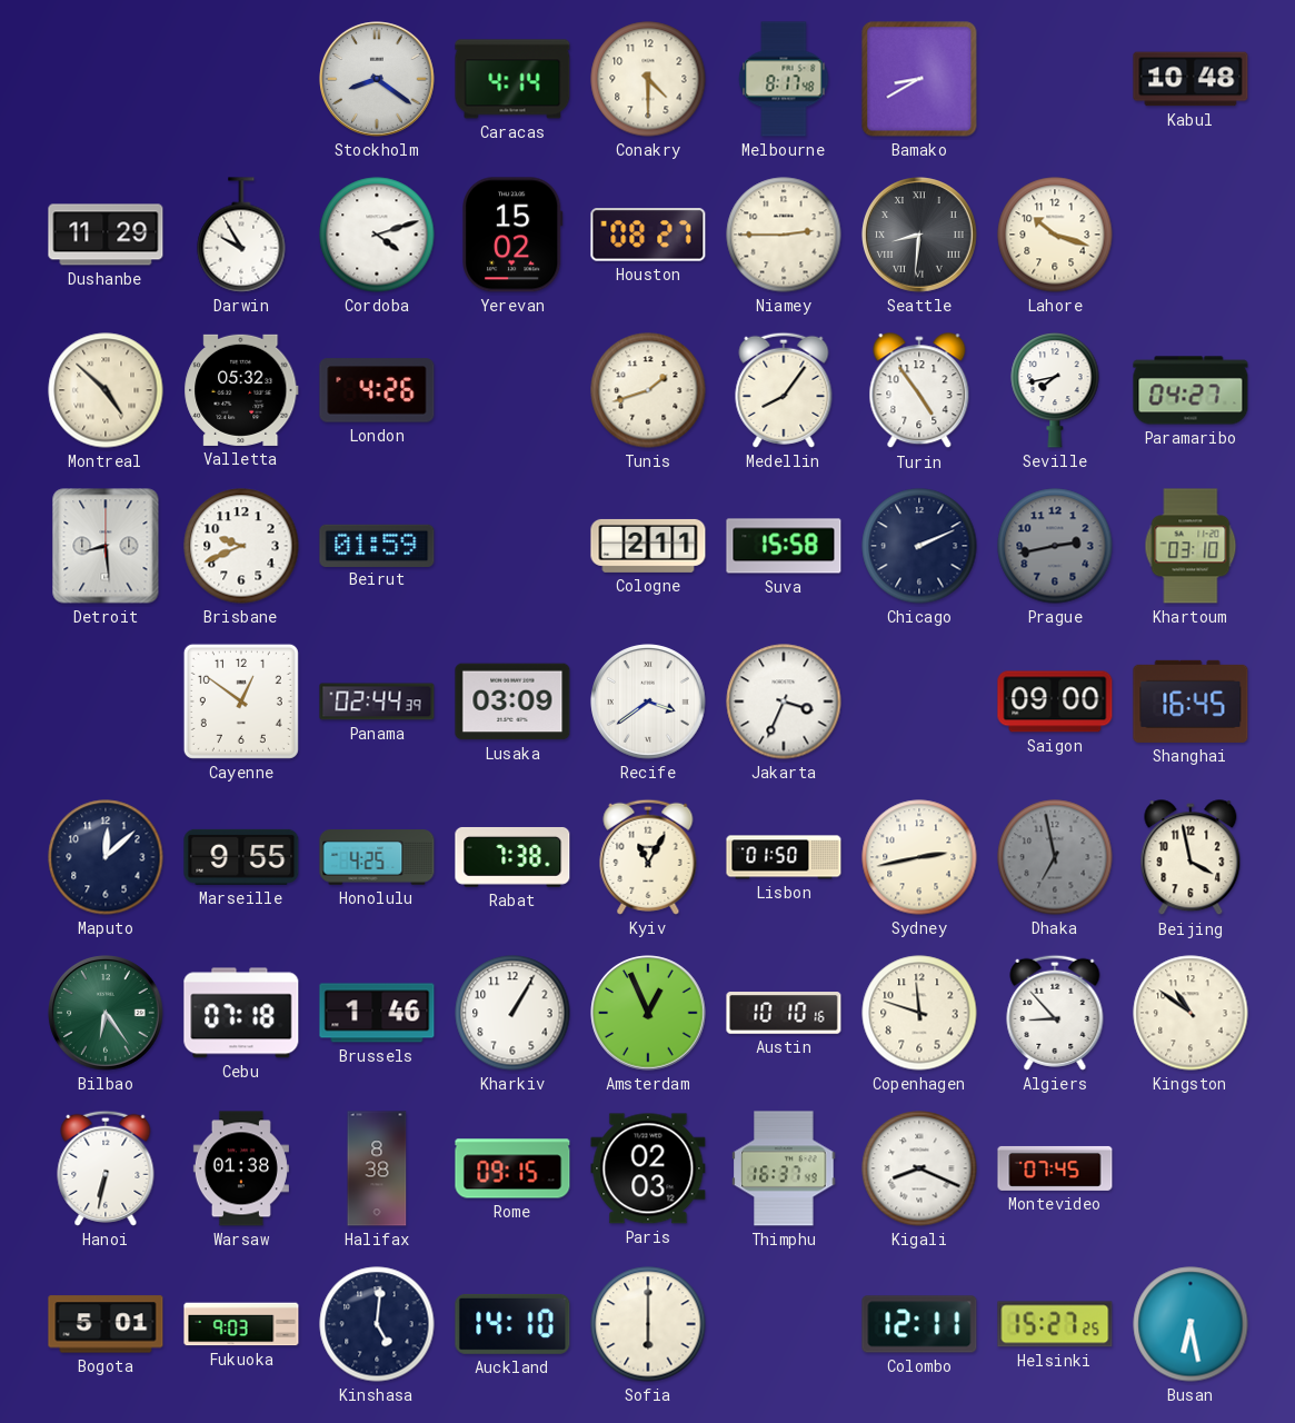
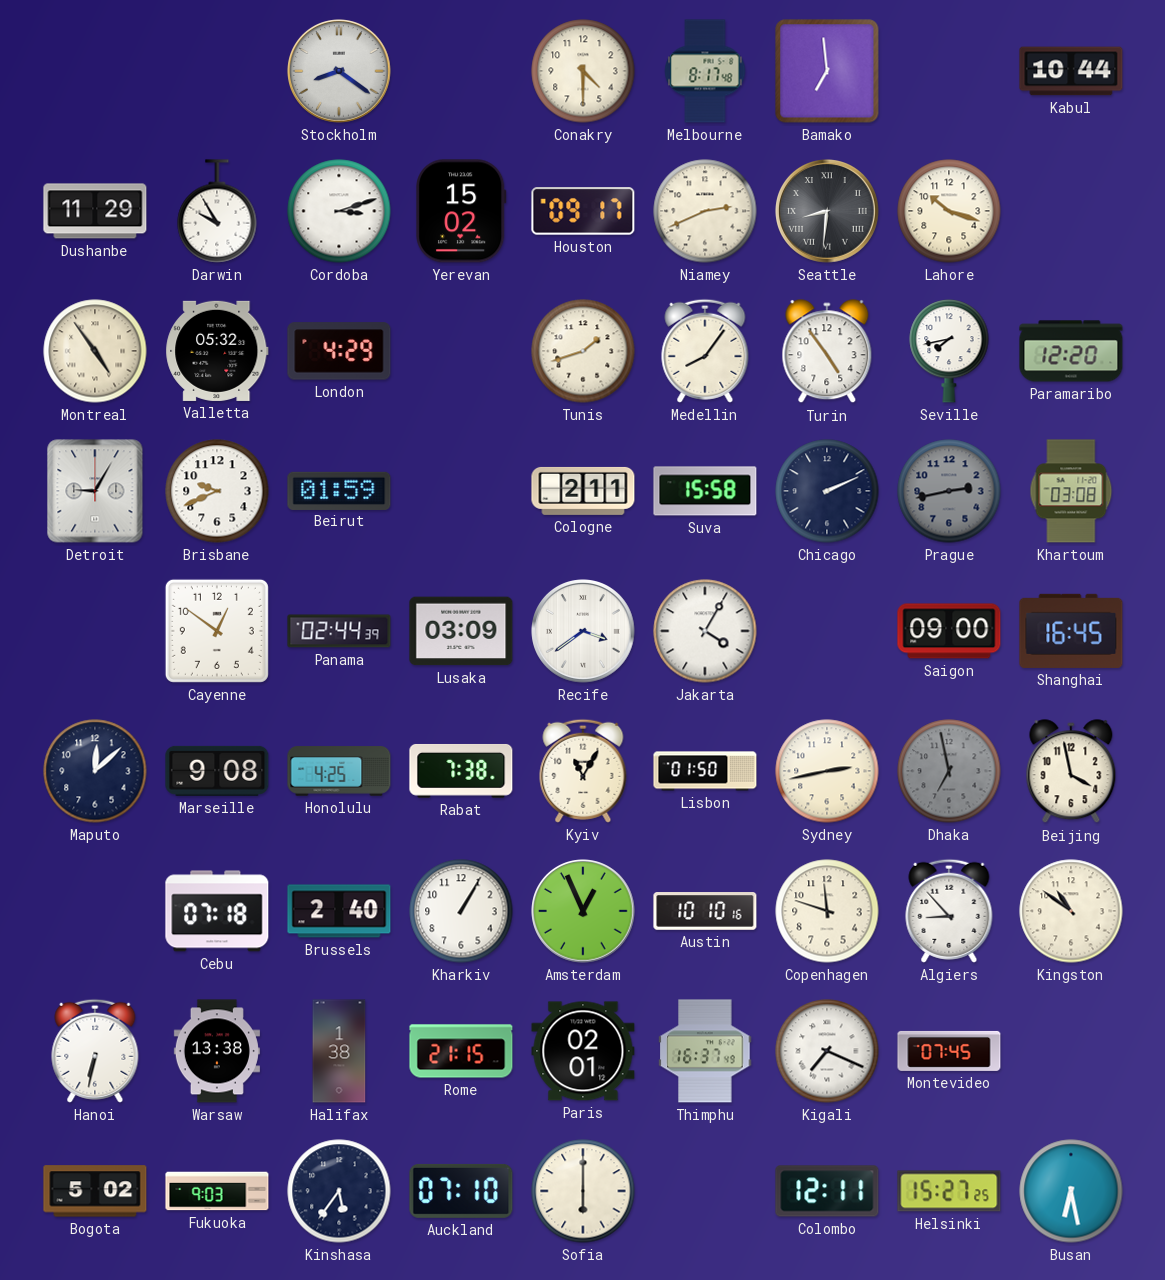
Caracas: 4:14 -> none (512, 79)
Bamako: 8:40 -> 6:59 (827, 71)
Kabul: 10:48 -> 10:44 (1071, 71)
Cordoba: 4:12 -> 3:12 (339, 211)
Houston: 08:27 -> 09:17 (583, 211)
Niamey: 2:45 -> 2:41 (705, 211)
Montreal: 4:52 -> 4:54 (95, 351)
London: 4:26 -> 4:29 (339, 351)
Paramaribo: 04:27 -> 12:20 (1071, 351)
Detroit: 8:29 -> 9:05 (95, 491)
Khartoum: 03:10 -> 03:08 (1071, 491)
Jakarta: 3:34 -> 4:05 (705, 631)
Marseille: 9:55 -> 9:08 (217, 771)
Bilbao: 6:24 -> none (106, 1013)
Brussels: 1:46 -> 2:40 (339, 911)
Warsaw: 01:38 -> 13:38 (217, 1051)
Halifax: 8:38 -> 1:38 (339, 1051)
Rome: 09:15 -> 21:15 (461, 1051)
Paris: 02:03 -> 02:01 (583, 1051)
Kigali: 8:19 -> 7:19 (827, 1051)
Bogota: 5:01 -> 5:02 (95, 1191)
Kinshasa: 5:01 -> 5:36 (339, 1191)
Auckland: 14:10 -> 07:10 (461, 1191)
